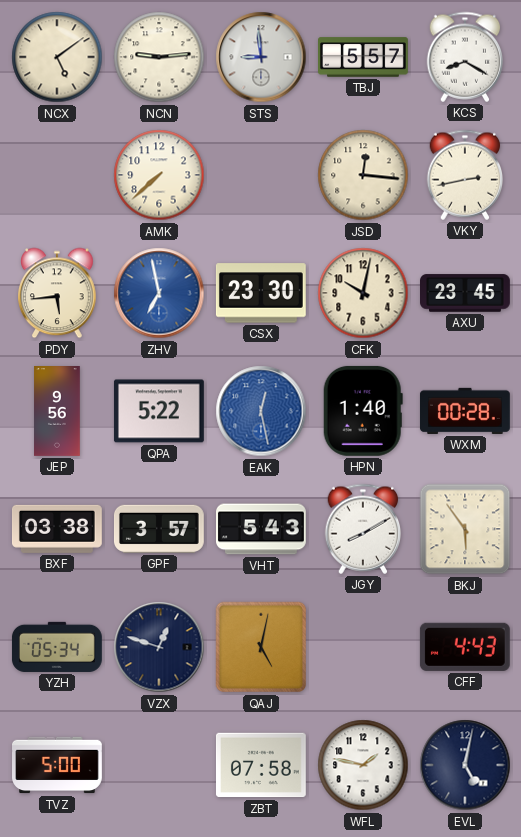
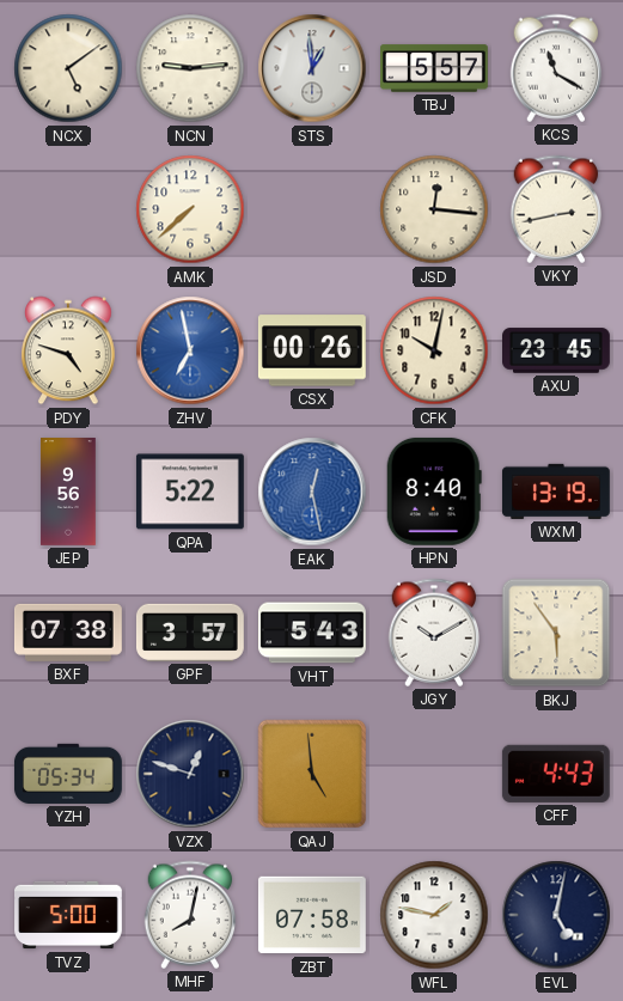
STS: 8:59 -> 12:59 (312, 68)
KCS: 8:20 -> 11:20 (556, 68)
PDY: 5:44 -> 4:48 (69, 350)
CSX: 23:30 -> 00:26 (312, 350)
HPN: 1:40 -> 8:40 (434, 492)
WXM: 00:28 -> 13:19 (556, 492)
BXF: 03:38 -> 07:38 (68, 633)
JGY: 8:10 -> 10:10 (434, 633)
QAJ: 5:02 -> 4:59 (312, 774)
MHF: none -> 8:02 (190, 915)
